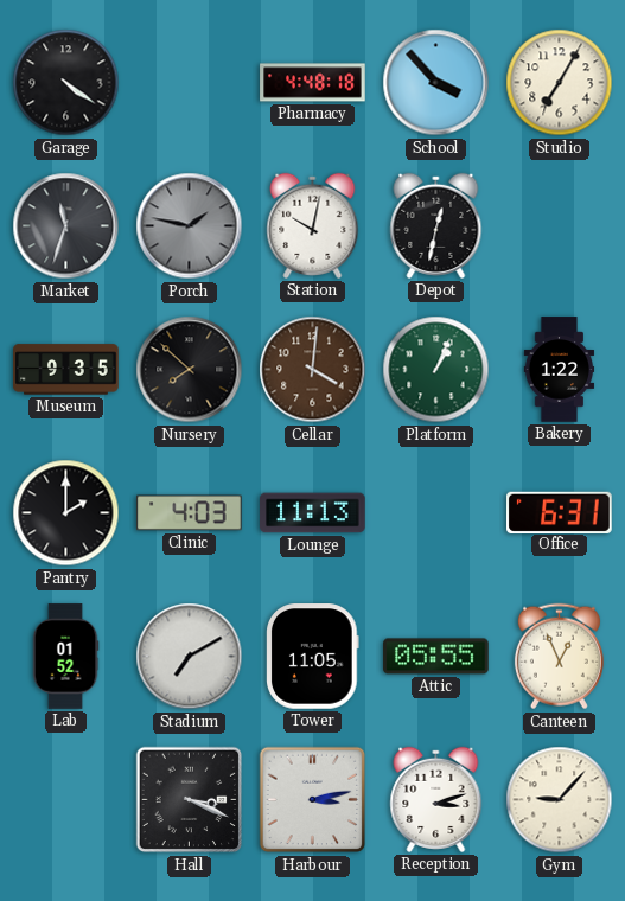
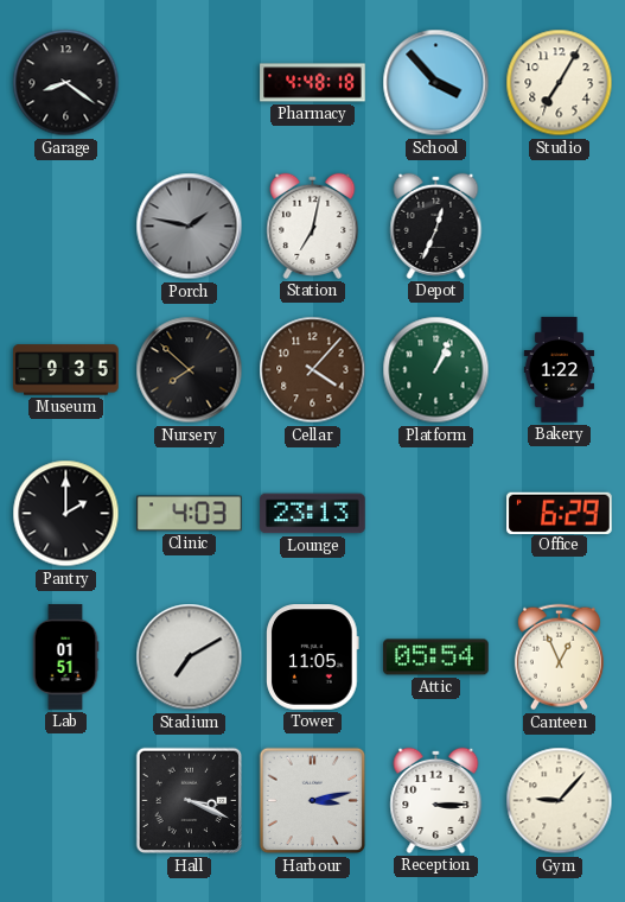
Garage: 4:21 -> 8:21 (66, 83)
Market: 11:33 -> none (66, 226)
Station: 10:02 -> 7:02 (313, 225)
Depot: 12:32 -> 12:34 (436, 225)
Cellar: 4:01 -> 4:07 (313, 370)
Lounge: 11:13 -> 23:13 (313, 514)
Office: 6:31 -> 6:29 (560, 513)
Lab: 01:52 -> 01:51 (65, 658)
Attic: 05:55 -> 05:54 (436, 658)
Reception: 3:12 -> 3:15 (436, 800)
